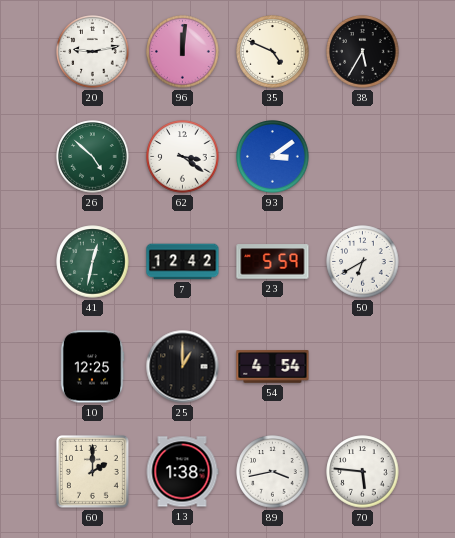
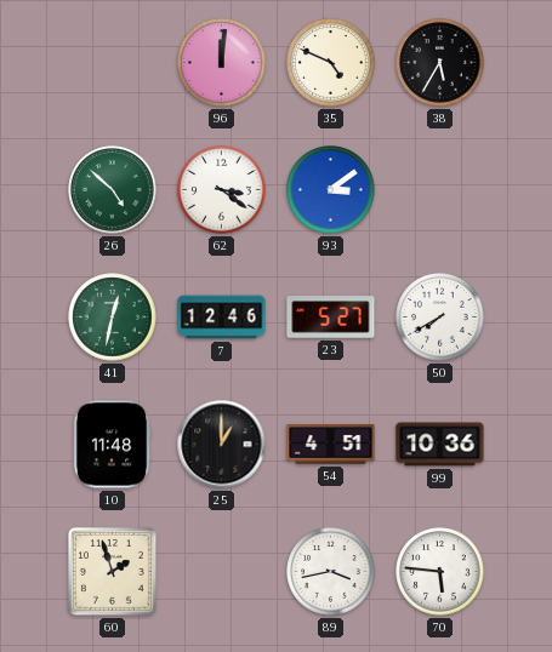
20: 9:13 -> none (93, 52)
7: 12:42 -> 12:46 (222, 318)
23: 5:59 -> 5:27 (331, 318)
50: 6:40 -> 7:40 (440, 318)
10: 12:25 -> 11:48 (112, 445)
54: 4:54 -> 4:51 (331, 445)
99: none -> 10:36 (440, 445)
60: 2:00 -> 1:57 (113, 572)
13: 1:38 -> none (182, 472)
